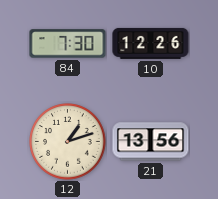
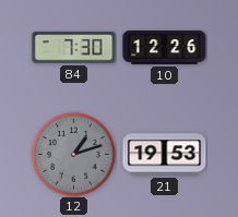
12 dial: cream -> grey (74, 155)
21: 13:56 -> 19:53 (165, 155)
